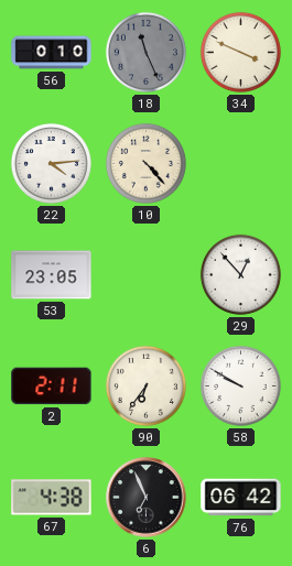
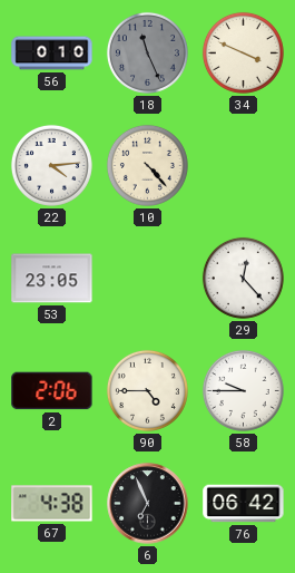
29: 12:53 -> 12:23 (243, 278)
2: 2:11 -> 2:06 (52, 391)
90: 6:36 -> 4:45 (147, 390)
58: 9:50 -> 9:45 (243, 390)
